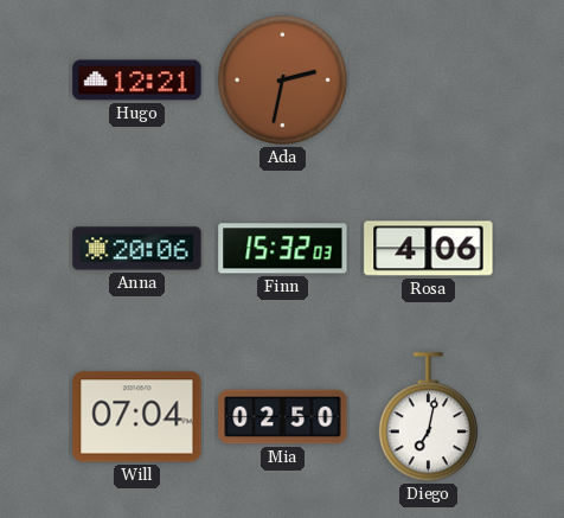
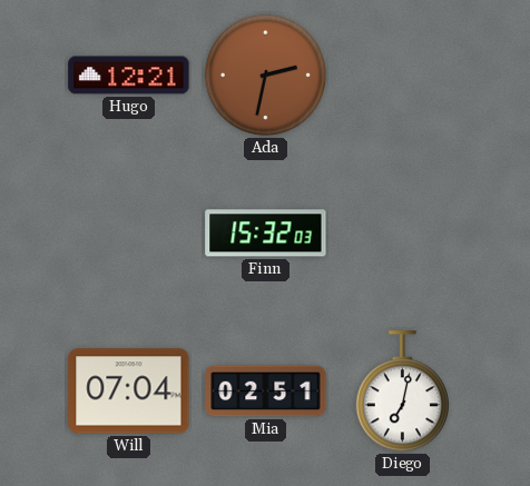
Anna: 20:06 -> none (137, 249)
Rosa: 4:06 -> none (429, 249)
Mia: 02:50 -> 02:51 (266, 391)
